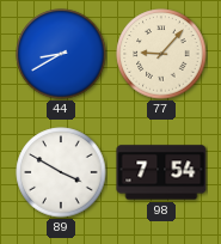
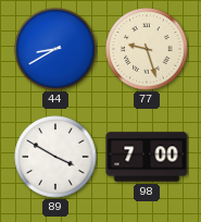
77: 9:07 -> 9:27 (147, 49)
98: 7:54 -> 7:00 (147, 157)
